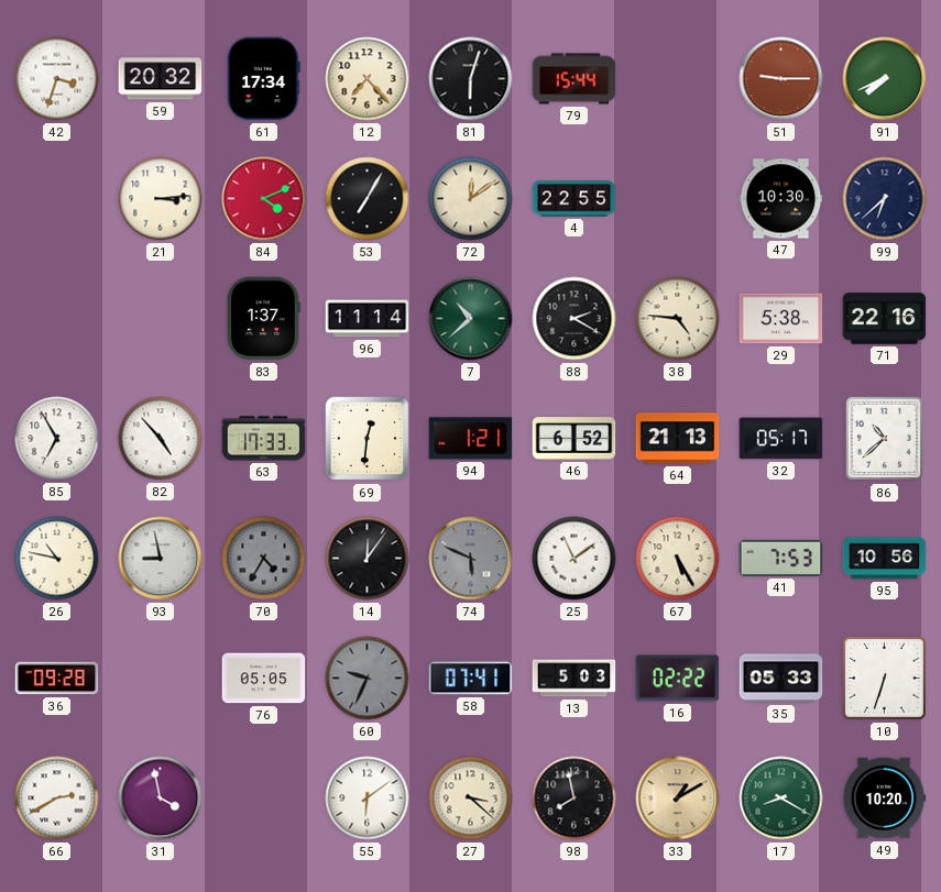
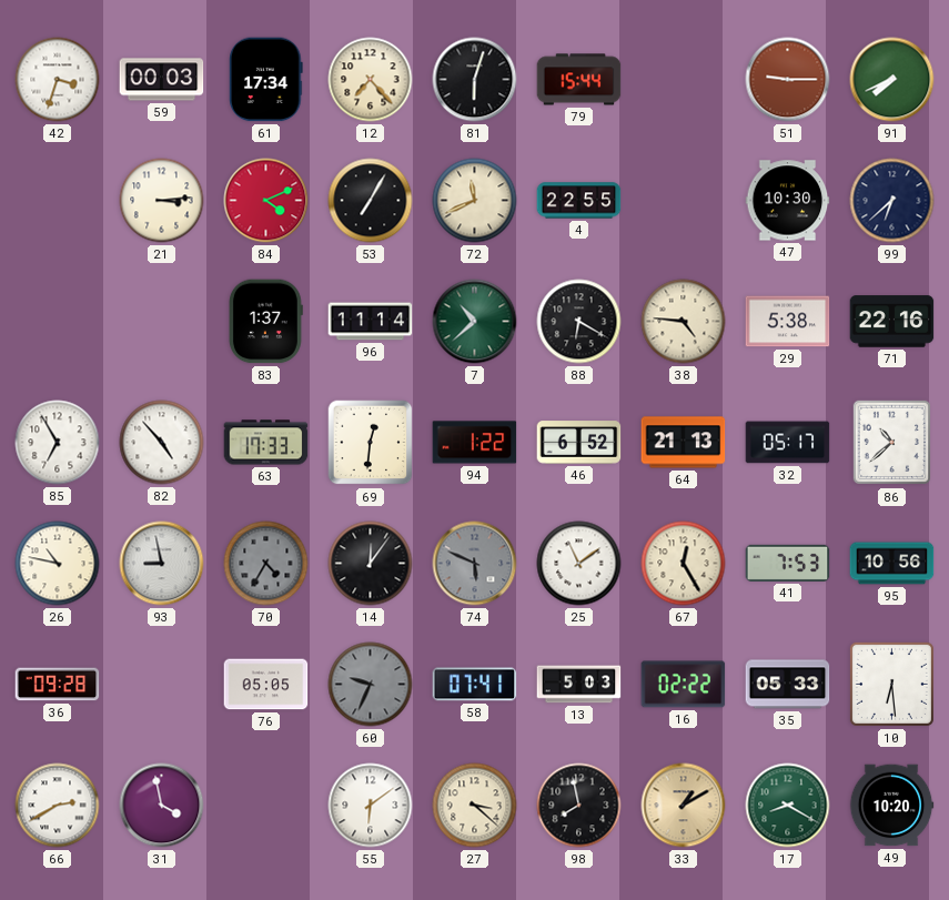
59: 20:32 -> 00:03 (162, 80)
72: 12:09 -> 11:41 (475, 201)
88: 2:20 -> 6:20 (579, 322)
94: 1:21 -> 1:22 (475, 443)
67: 5:25 -> 12:25 (684, 564)
10: 6:33 -> 6:29 (891, 684)
